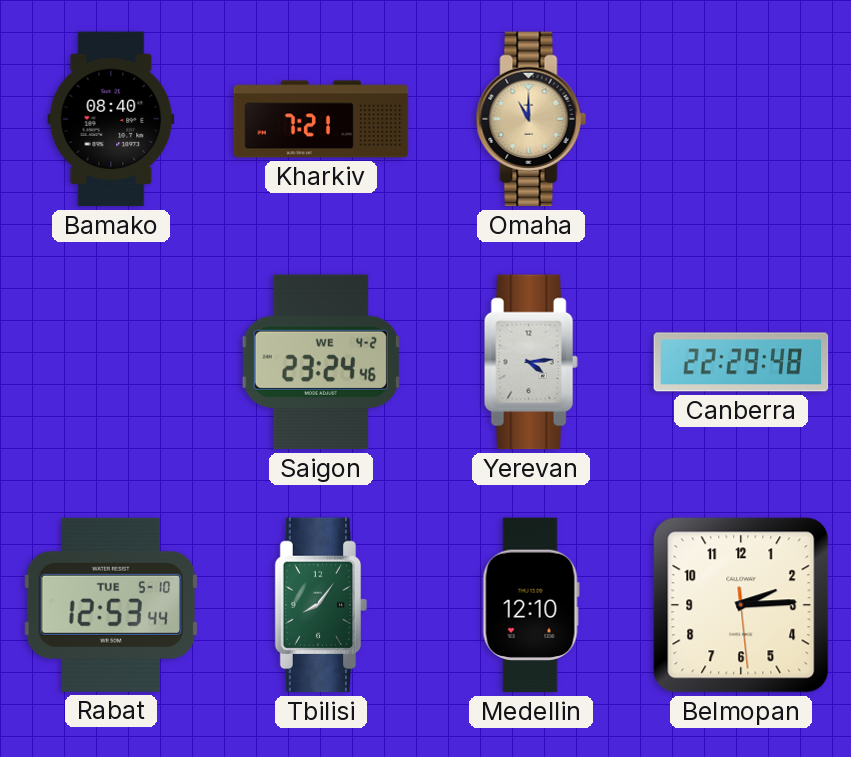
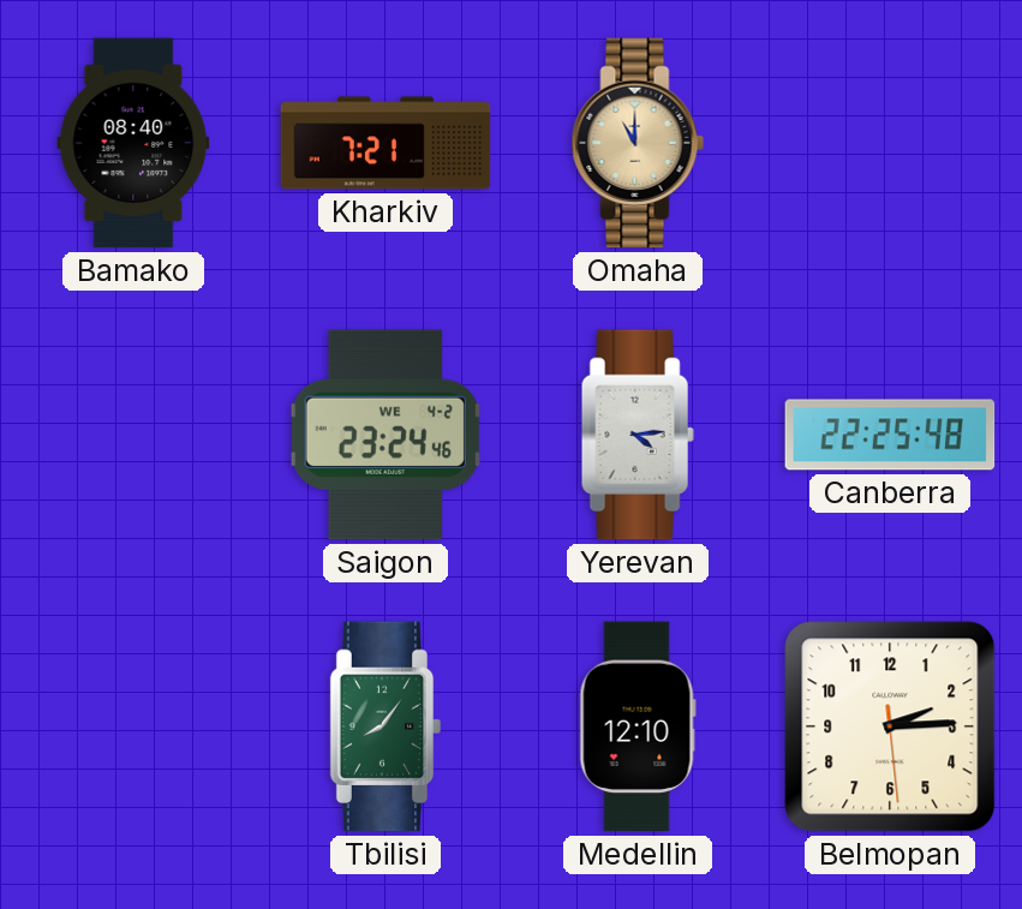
Canberra: 22:29 -> 22:25 (890, 435)
Rabat: 12:53 -> none (110, 605)
